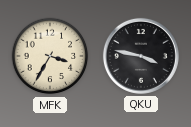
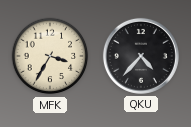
QKU: 3:47 -> 4:37 (141, 56)
